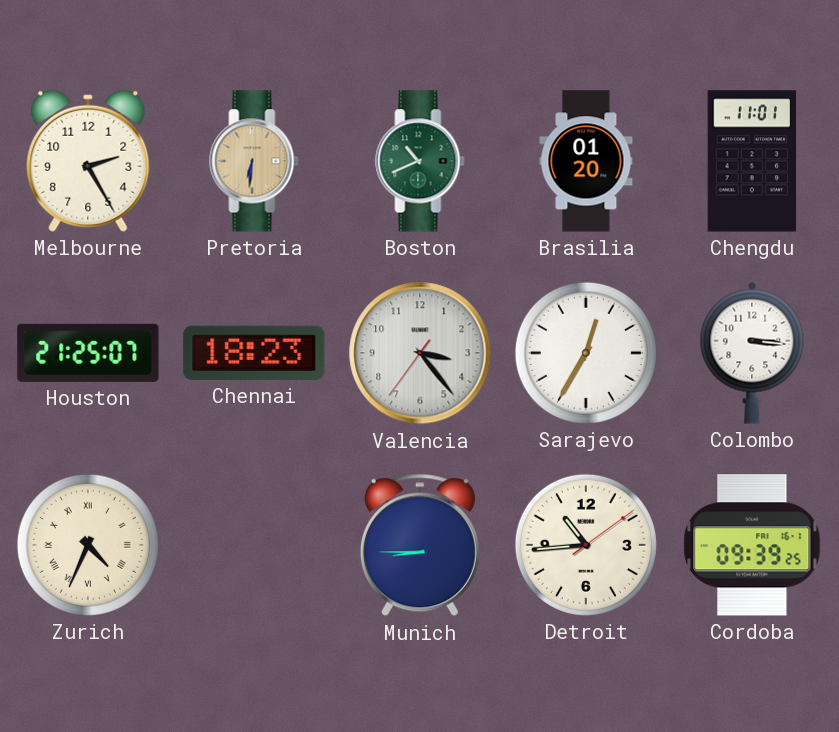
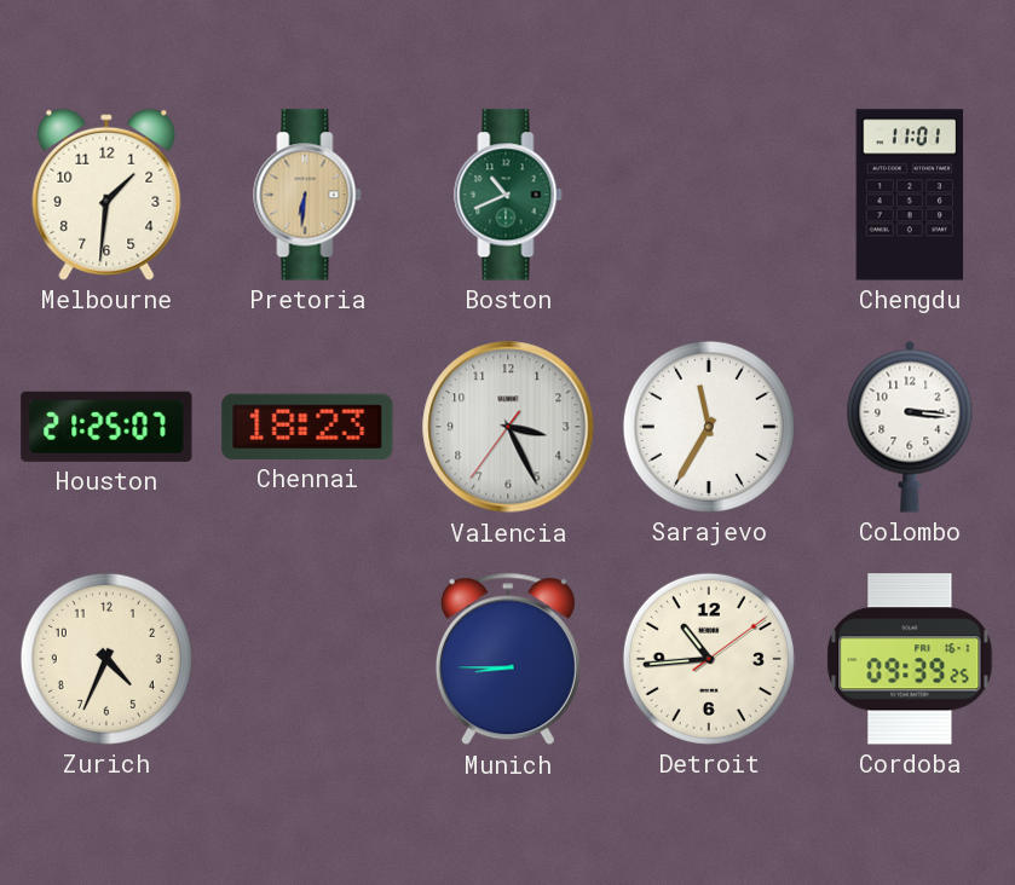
Melbourne: 2:25 -> 1:31 (106, 195)
Brasilia: 01:20 -> none (586, 161)
Valencia: 3:23 -> 3:25 (508, 427)
Sarajevo: 12:35 -> 11:35 (709, 427)
Zurich numerals: Roman -> Arabic (106, 659)
